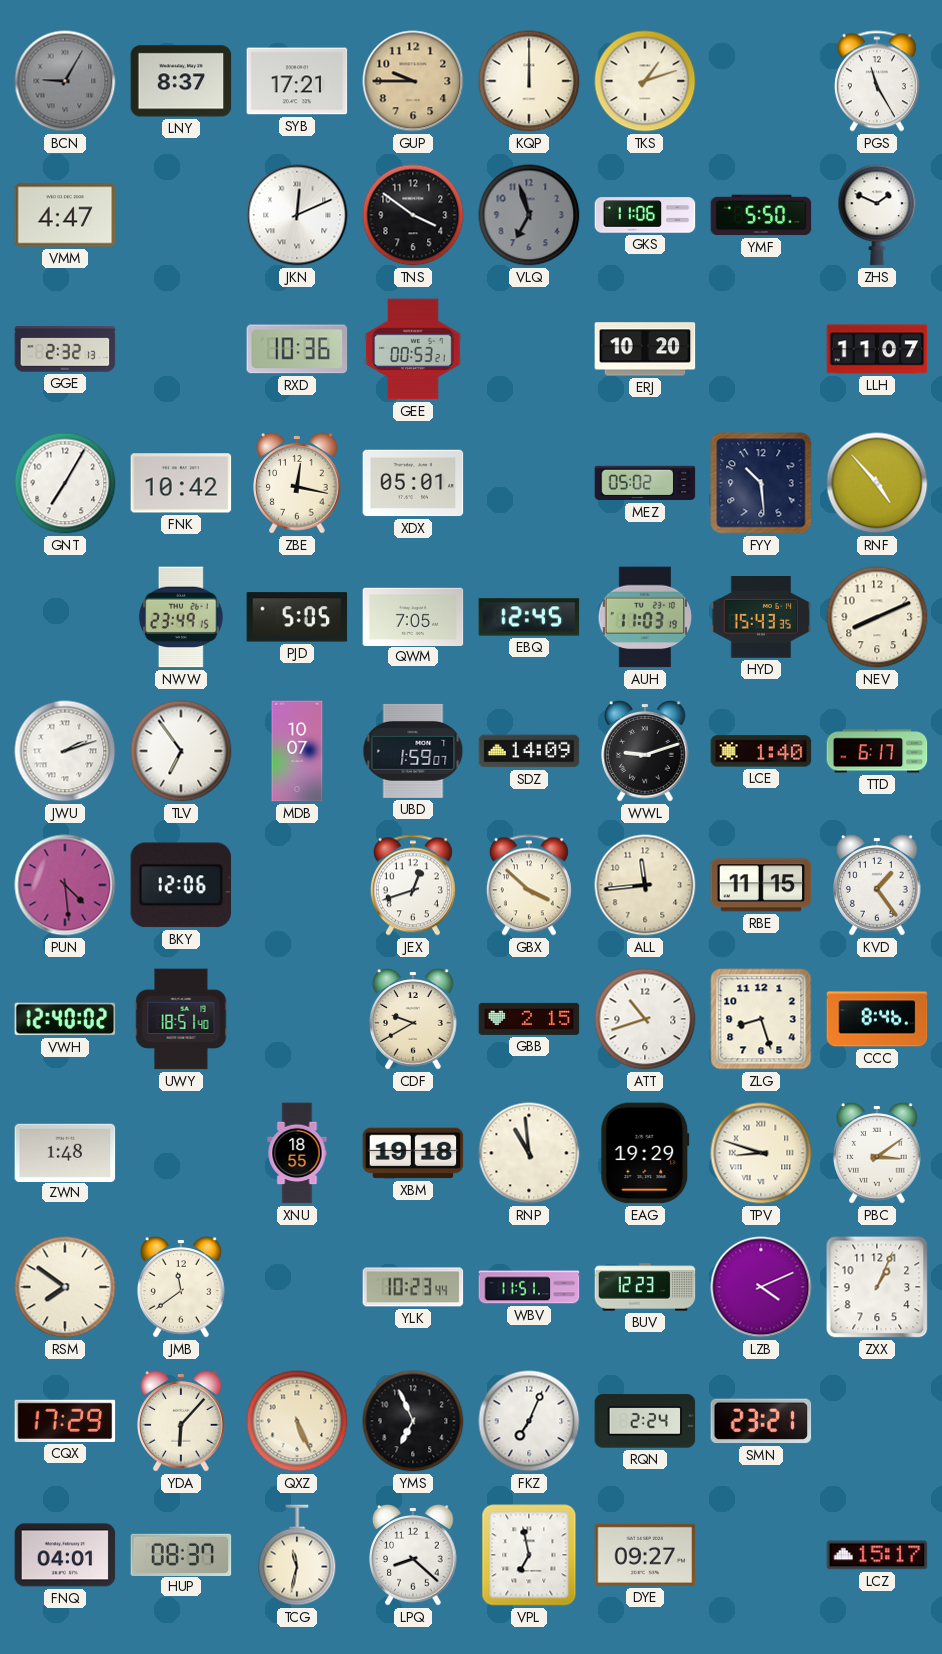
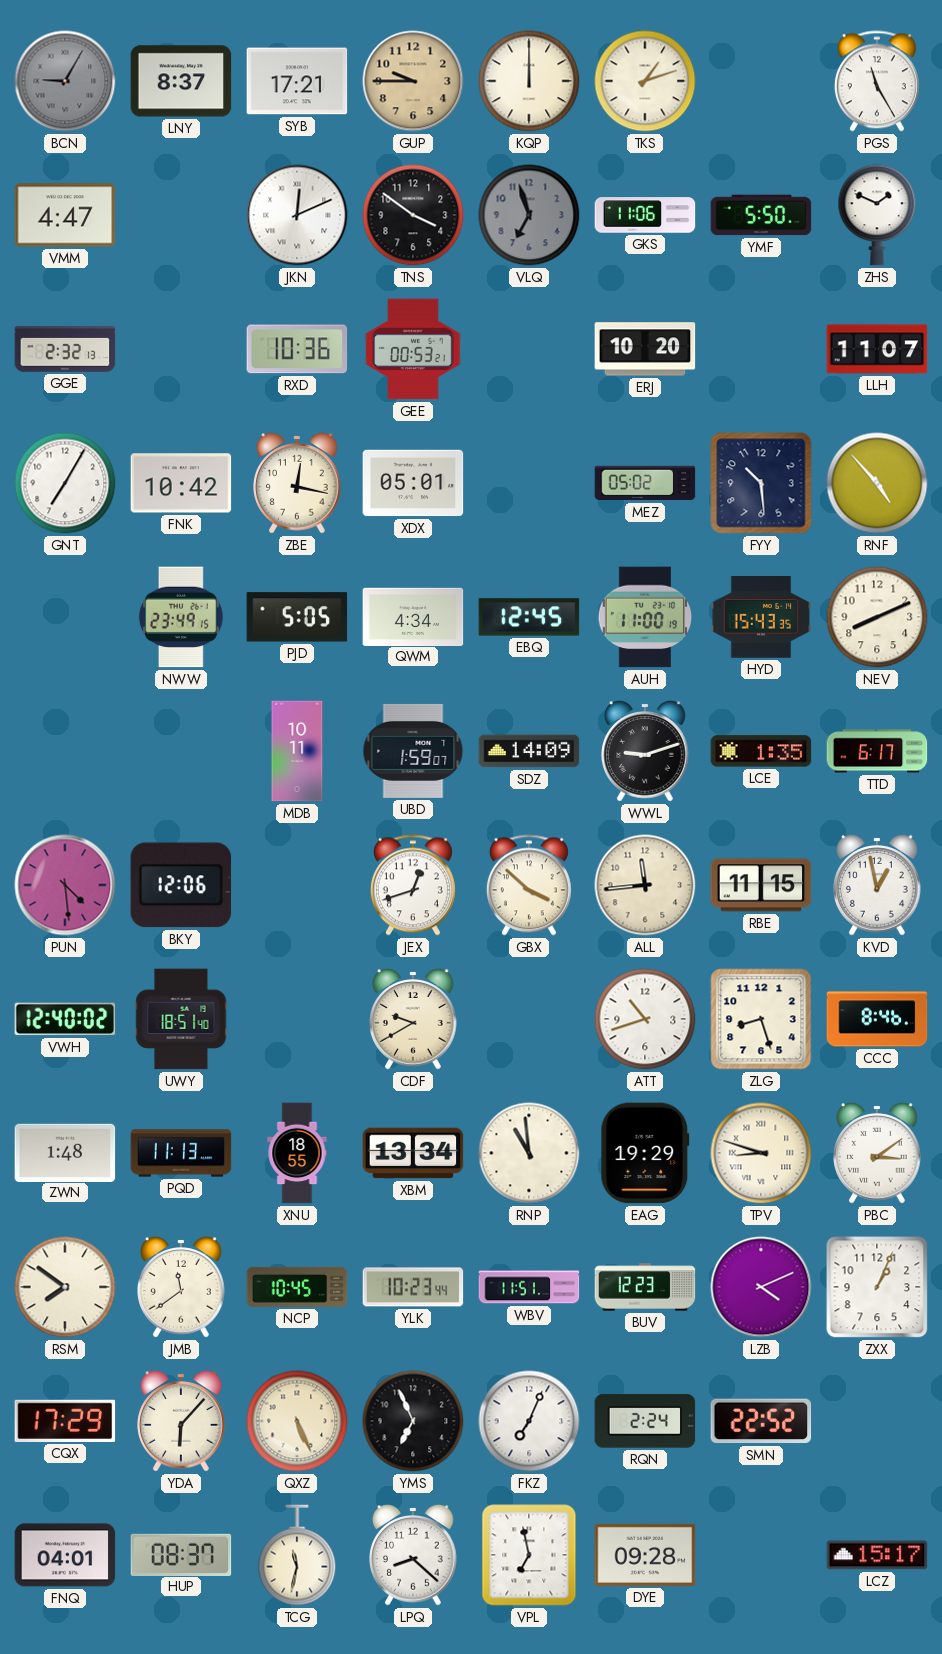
QWM: 7:05 -> 4:34 (413, 616)
AUH: 11:03 -> 11:00 (645, 617)
JWU: 2:12 -> none (65, 751)
TLV: 6:54 -> none (181, 751)
MDB: 10:07 -> 10:11 (297, 751)
LCE: 1:40 -> 1:35 (761, 751)
KVD: 1:24 -> 12:58 (877, 885)
GBB: 2:15 -> none (529, 1019)
PQD: none -> 11:13 (181, 1153)
XBM: 19:18 -> 13:34 (413, 1153)
NCP: none -> 10:45 (297, 1287)
SMN: 23:21 -> 22:52 (761, 1421)
DYE: 09:27 -> 09:28 (645, 1555)
